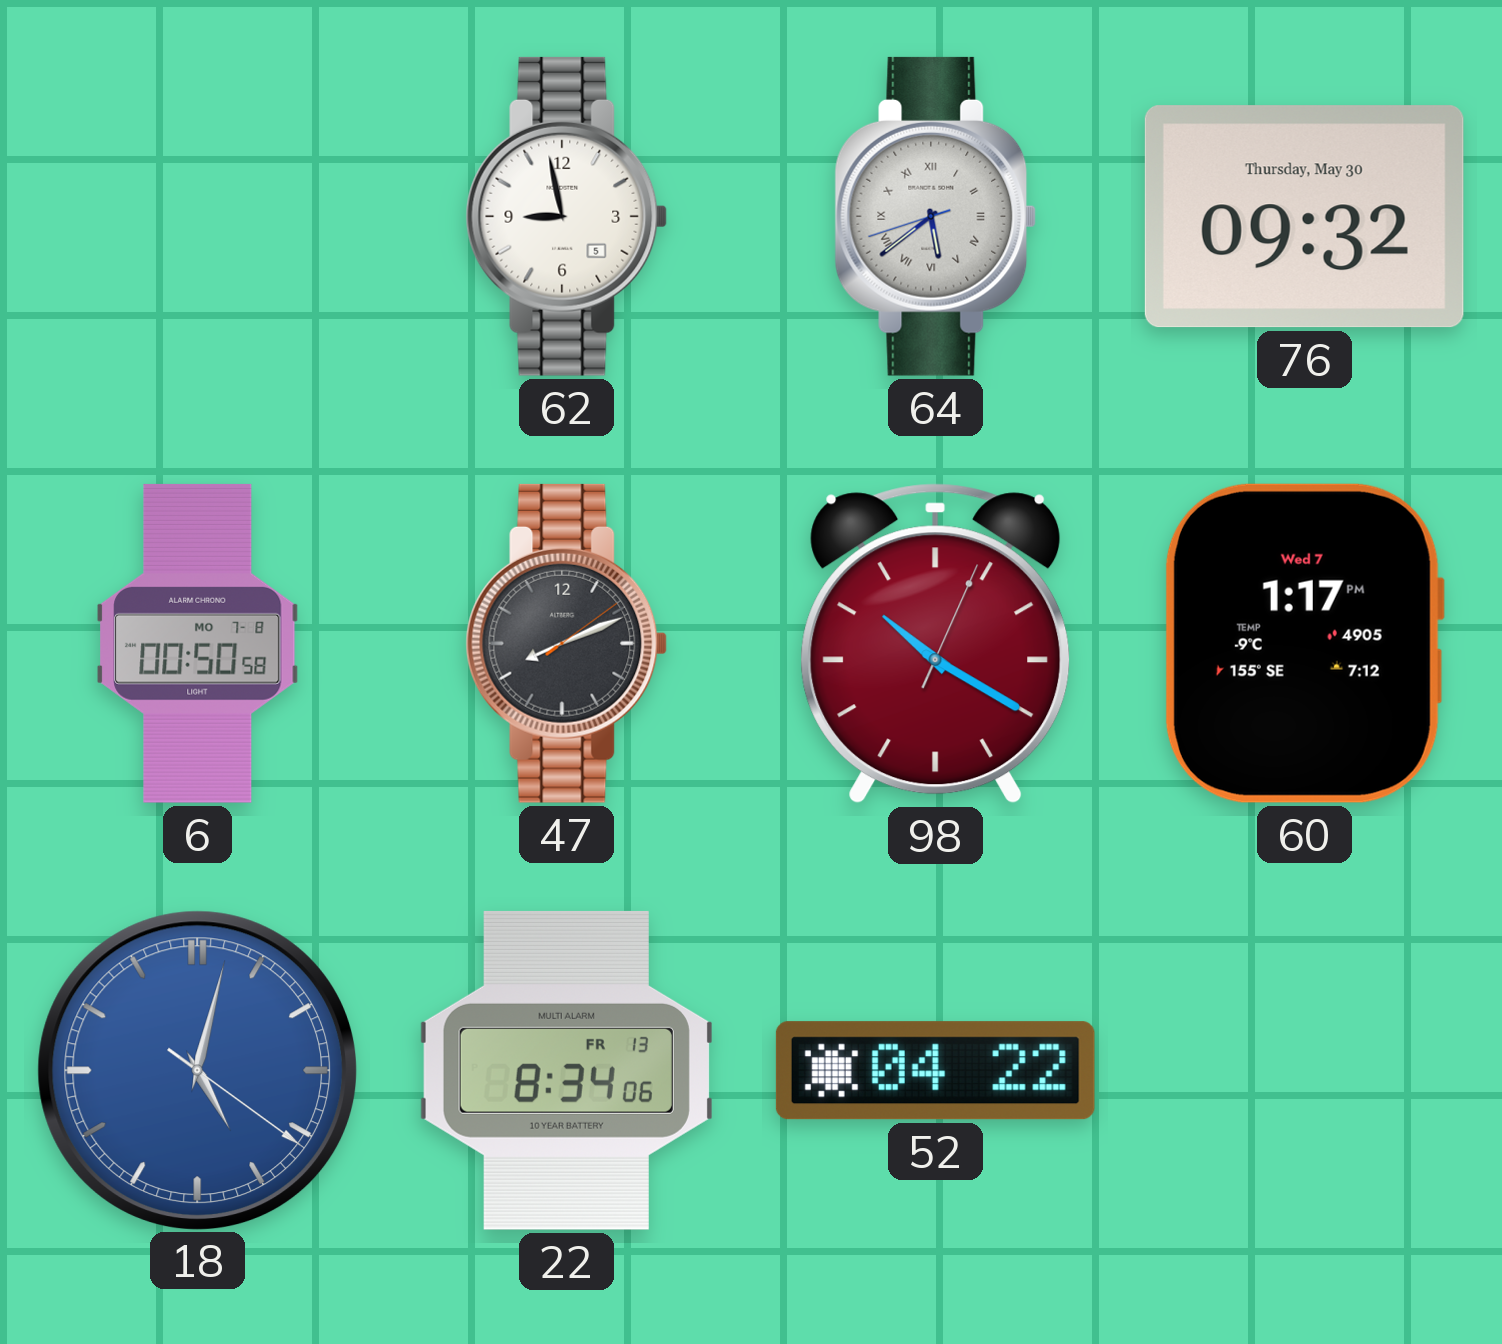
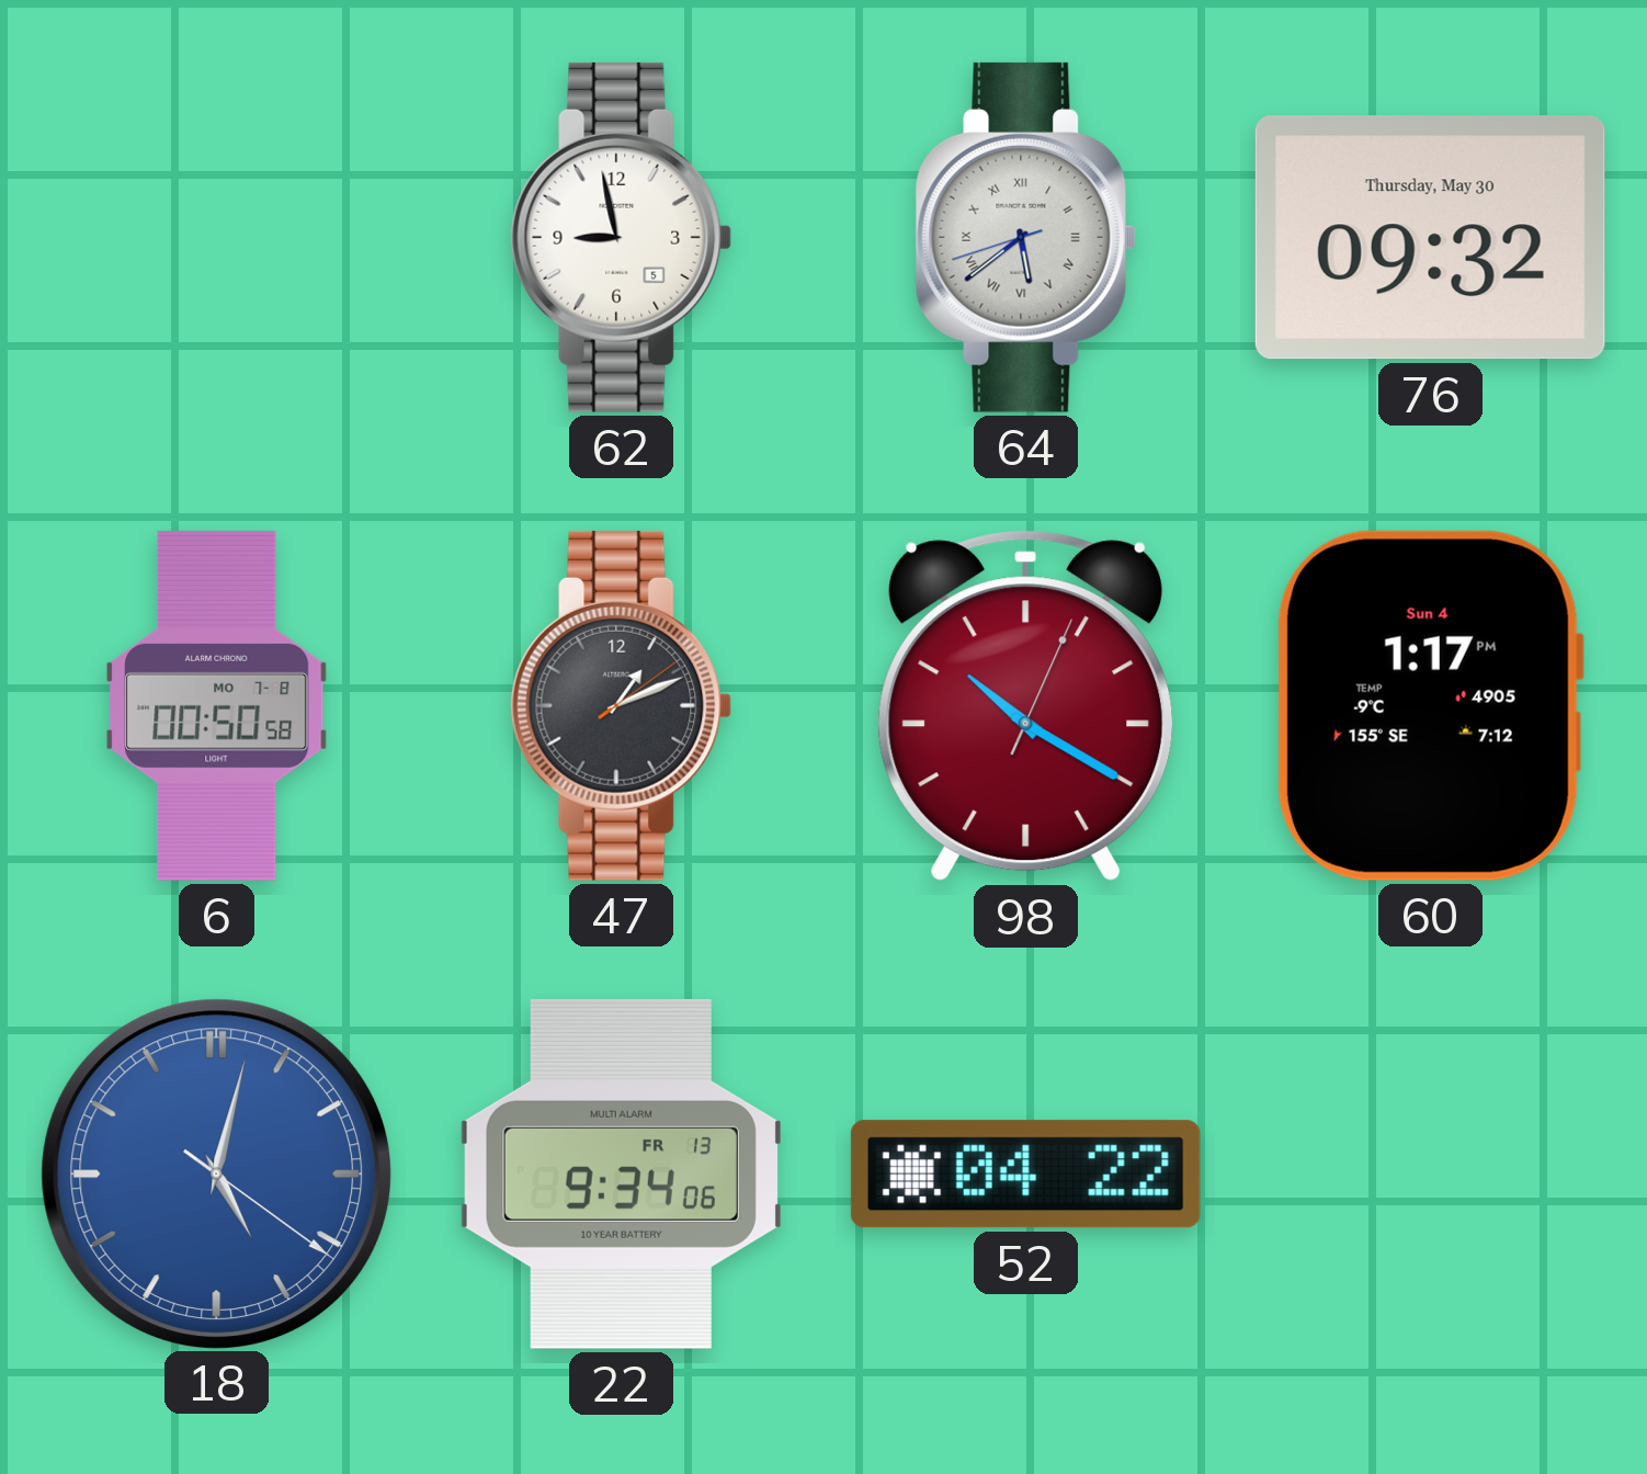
47: 8:11 -> 1:11 (622, 705)
60 date: Wed 7 -> Sun 4 (1430, 705)
22: 8:34 -> 9:34 (621, 1173)
